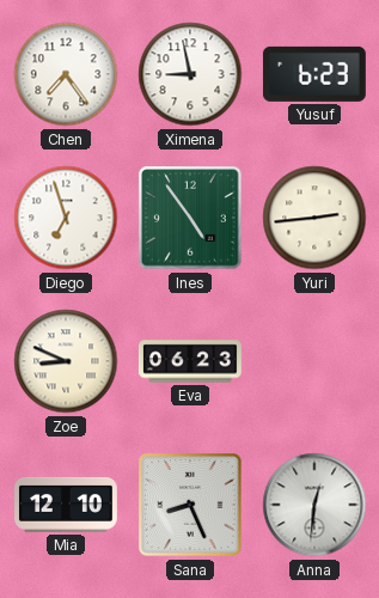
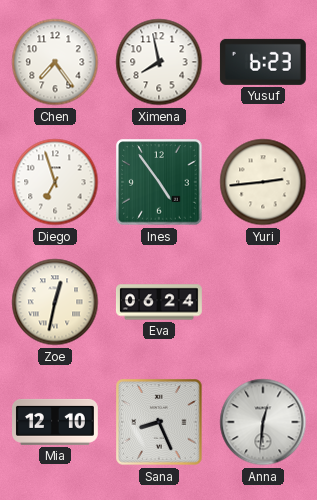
Ximena: 8:58 -> 7:58 (159, 62)
Zoe: 8:49 -> 12:32 (55, 302)
Eva: 06:23 -> 06:24 (159, 302)
